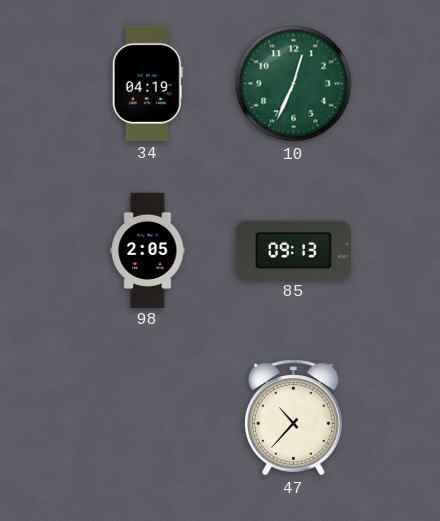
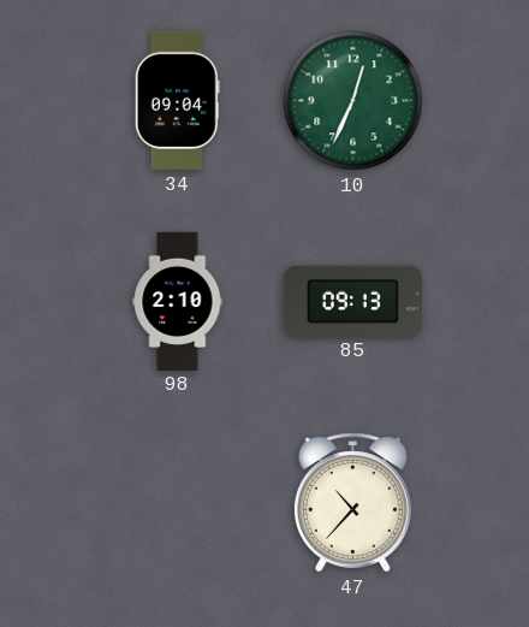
34: 04:19 -> 09:04 (177, 100)
98: 2:05 -> 2:10 (178, 301)
